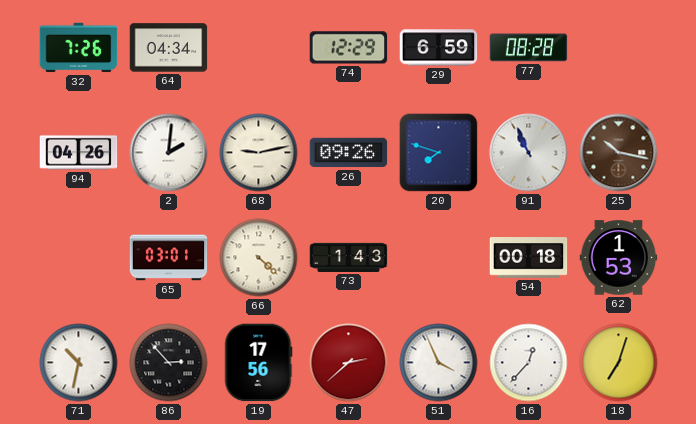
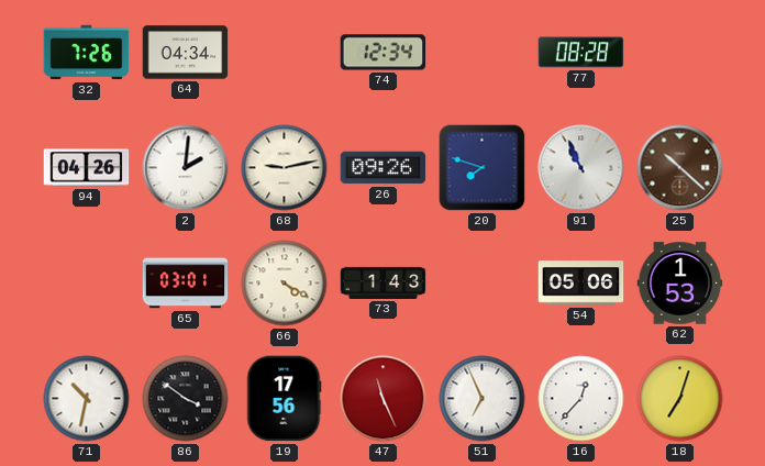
74: 12:29 -> 12:34 (384, 53)
29: 6:59 -> none (439, 48)
25: 10:17 -> 10:22 (680, 168)
66: 4:22 -> 4:20 (285, 284)
54: 00:18 -> 05:06 (581, 284)
86: 2:53 -> 3:51 (186, 399)
47: 2:38 -> 11:26 (384, 399)
51: 3:56 -> 6:56 (483, 399)
